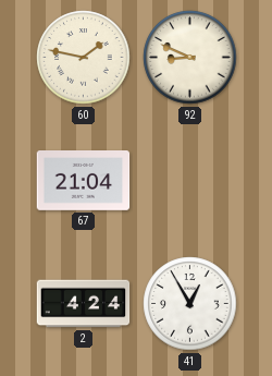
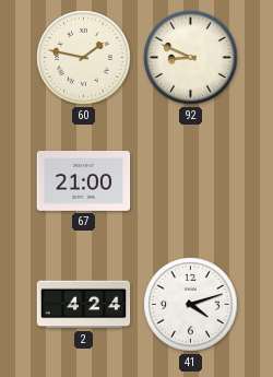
67: 21:04 -> 21:00 (84, 181)
41: 12:55 -> 4:12 (191, 305)
